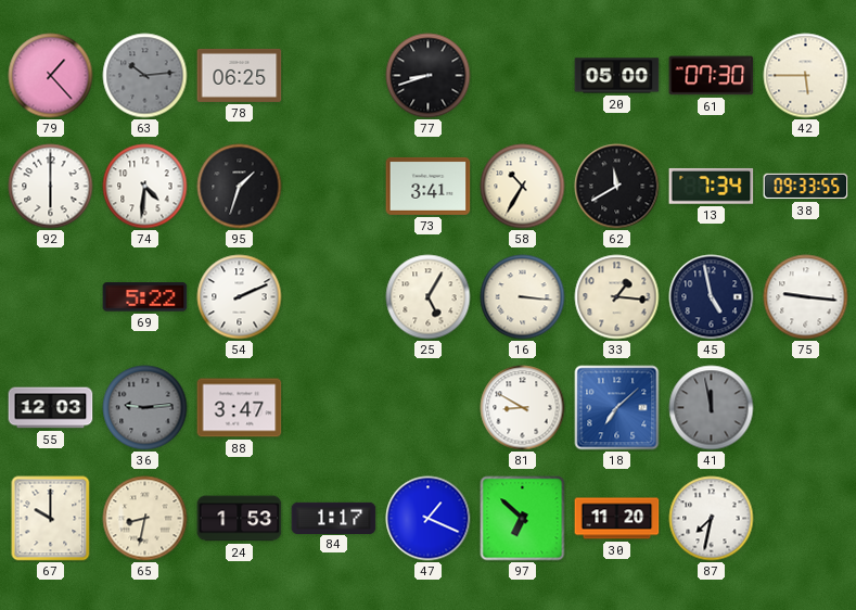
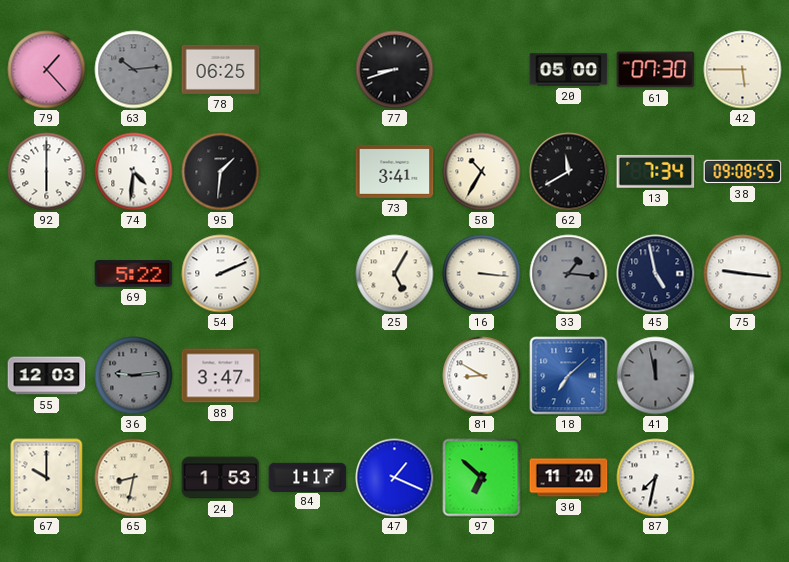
95: 1:33 -> 1:31 (221, 172)
38: 09:33 -> 09:08 (743, 172)
33 dial: cream -> grey (569, 274)
